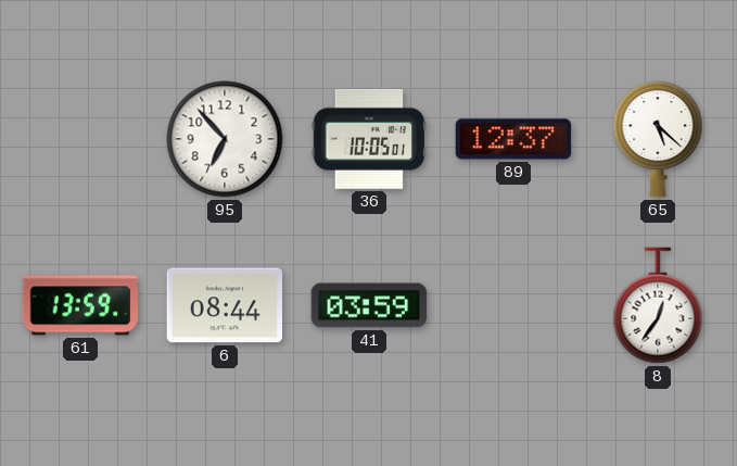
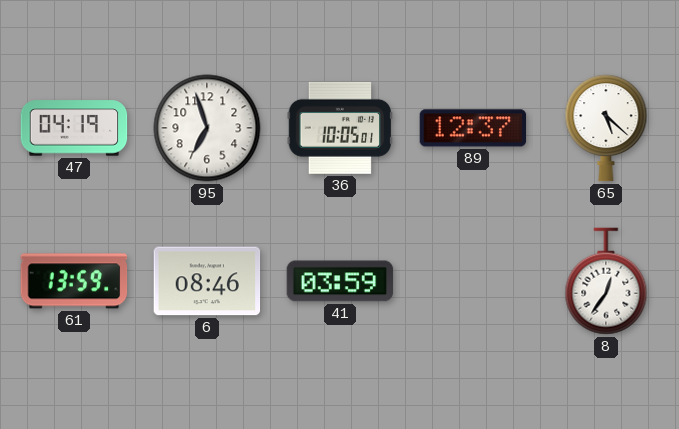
47: none -> 04:19 (74, 128)
95: 6:53 -> 6:57 (207, 128)
6: 08:44 -> 08:46 (207, 281)
